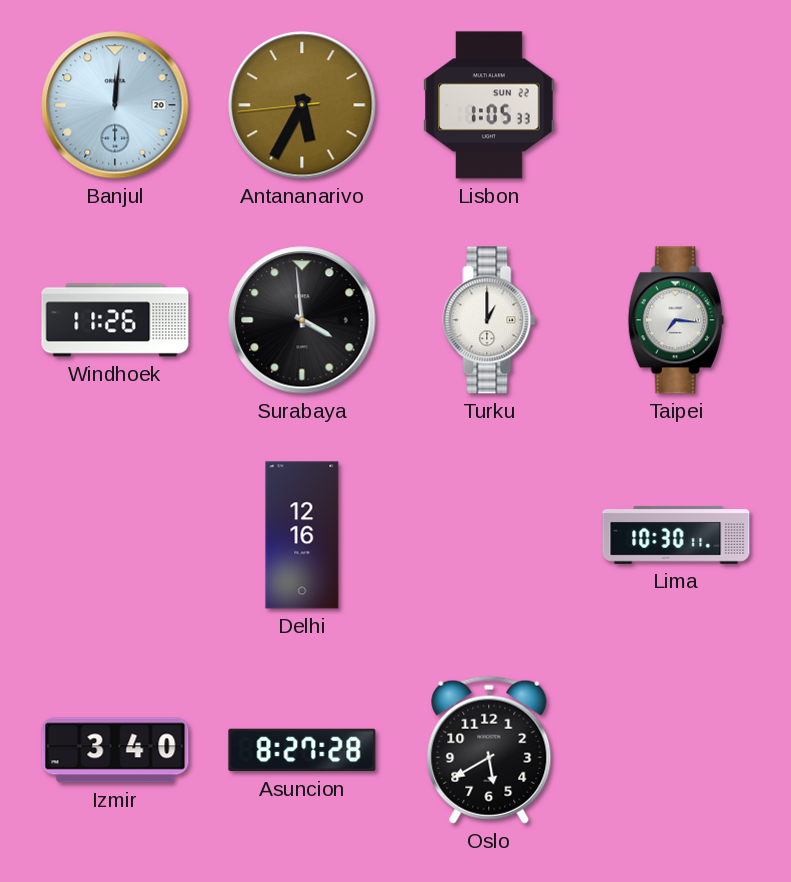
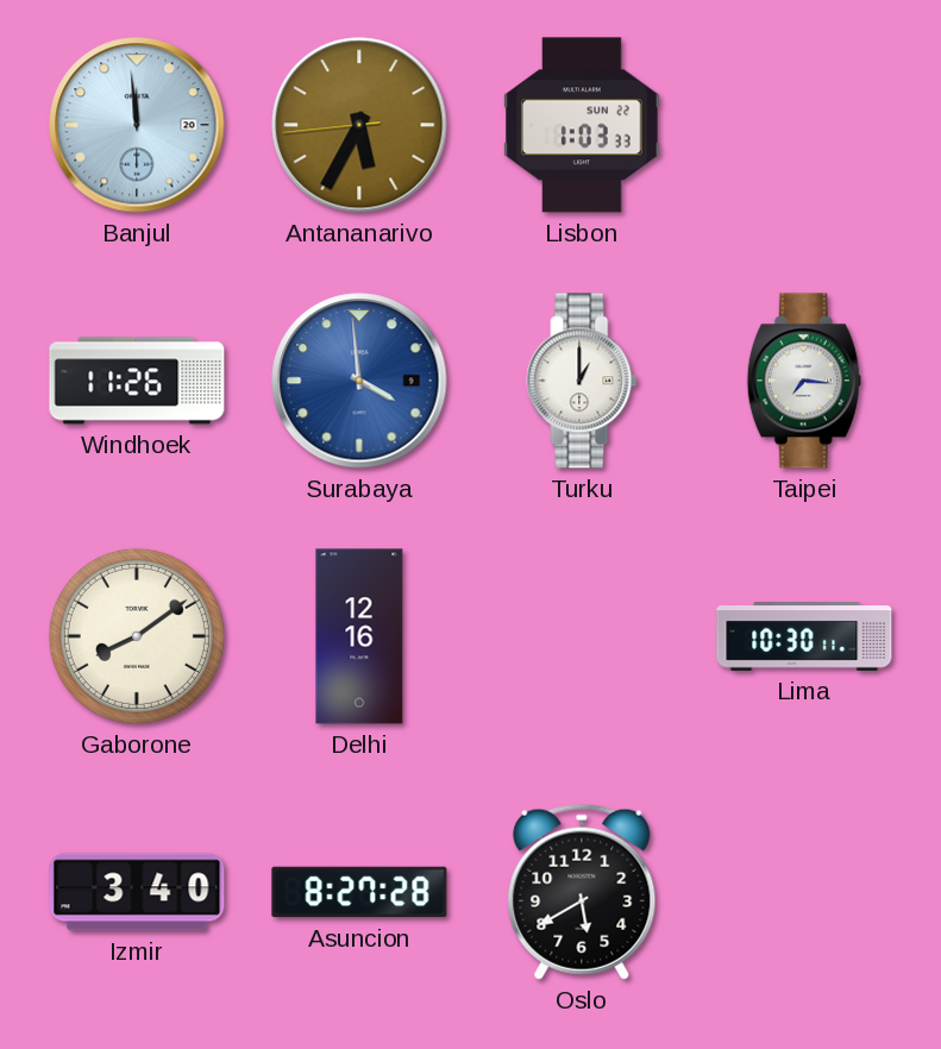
Banjul: 12:01 -> 11:59 (137, 125)
Lisbon: 1:05 -> 1:03 (582, 125)
Surabaya dial: black -> blue (359, 381)
Gaborone: none -> 8:09 (137, 636)
